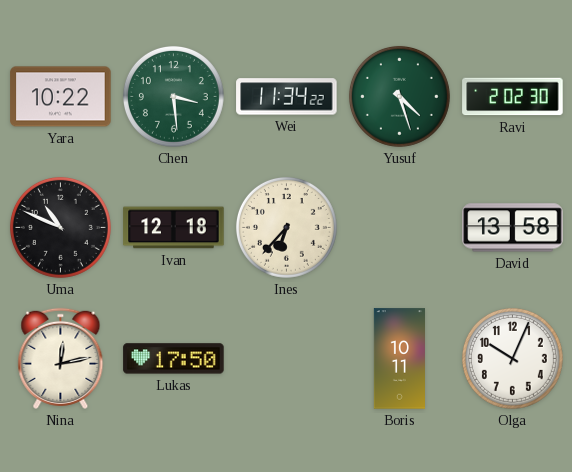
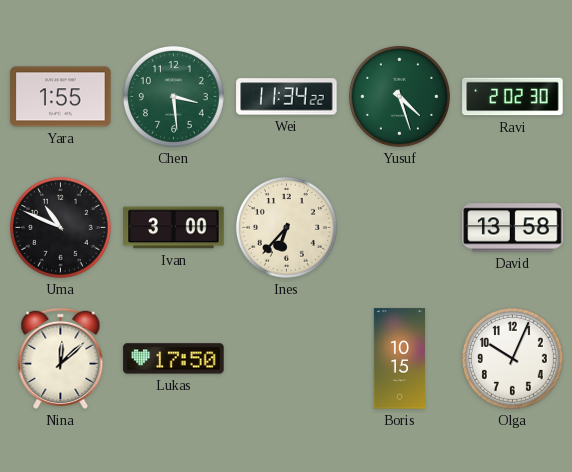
Yara: 10:22 -> 1:55 (61, 97)
Ivan: 12:18 -> 3:00 (174, 228)
Nina: 12:13 -> 12:08 (61, 358)
Boris: 10:11 -> 10:15 (399, 359)
